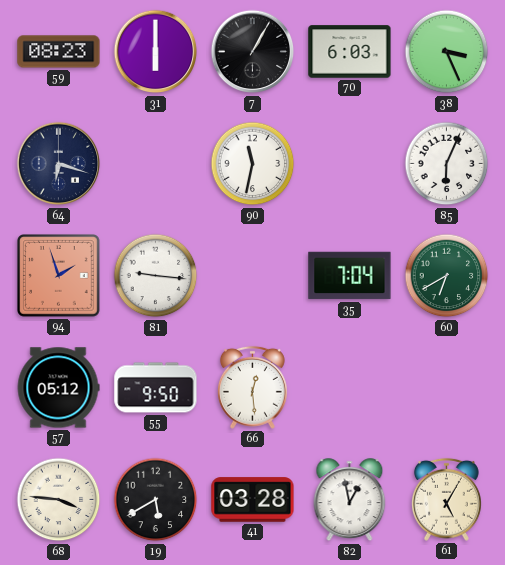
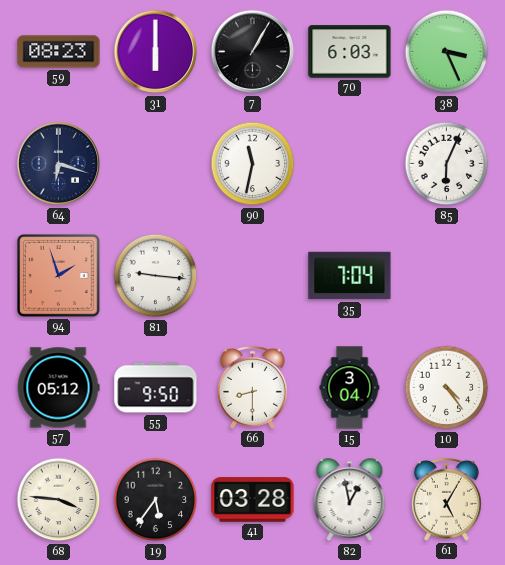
60: 6:40 -> none (447, 276)
66: 12:29 -> 8:30 (252, 387)
15: none -> 3:04 (350, 388)
10: none -> 4:24 (447, 388)
19: 5:40 -> 5:36 (156, 500)
